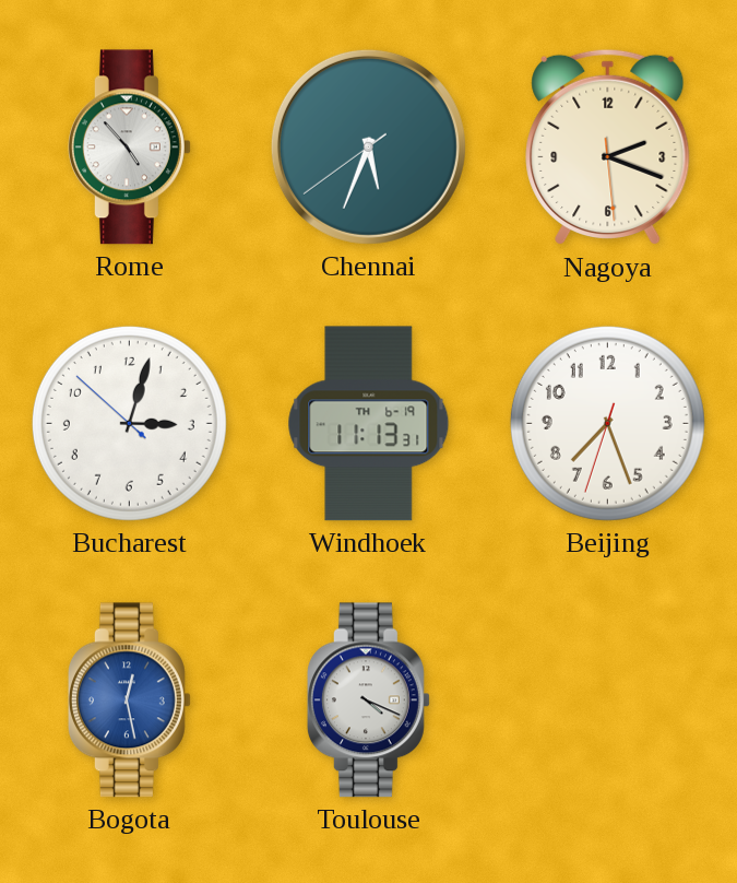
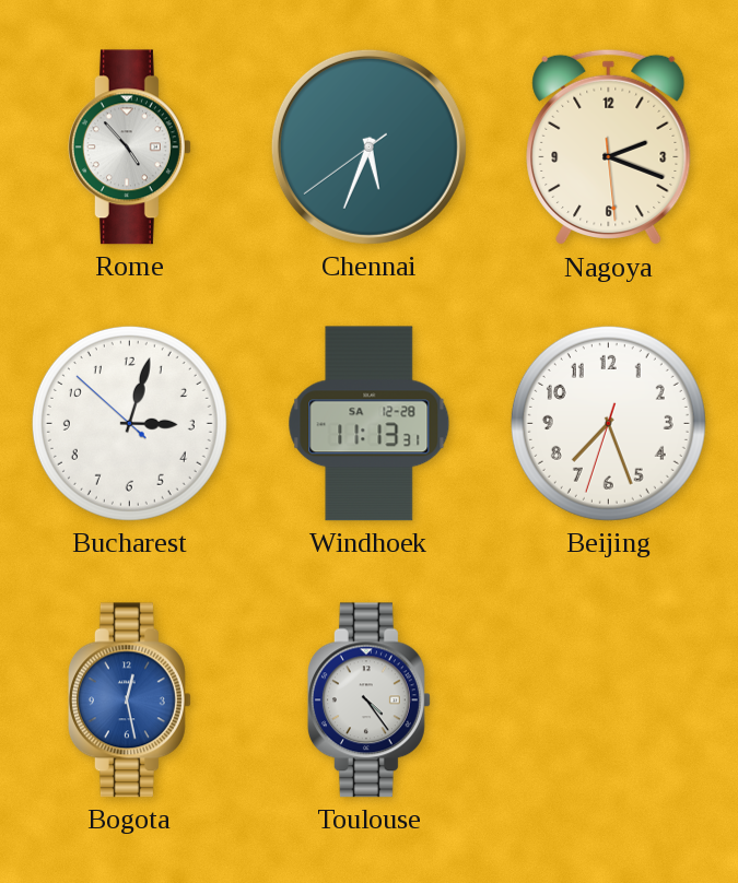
Windhoek date: TH 6-19 -> SA 12-28 (370, 424)
Toulouse: 4:19 -> 4:24 (368, 700)
